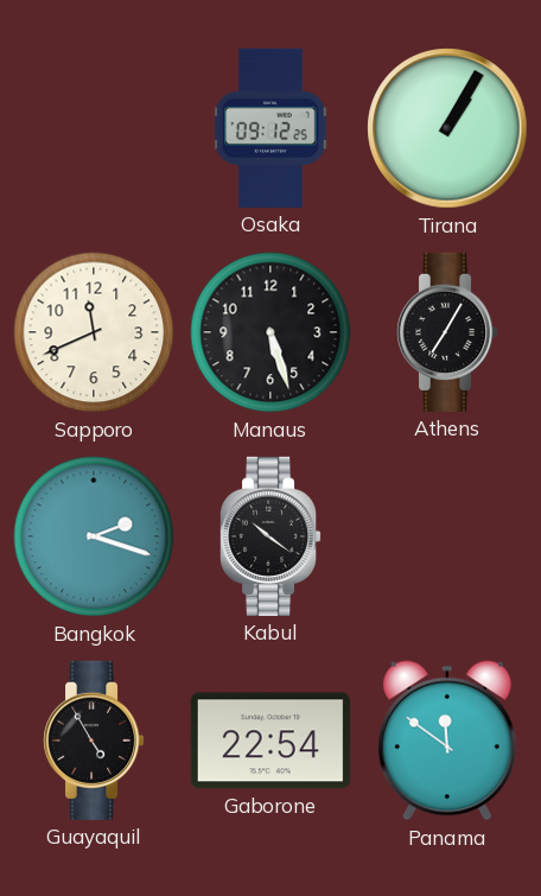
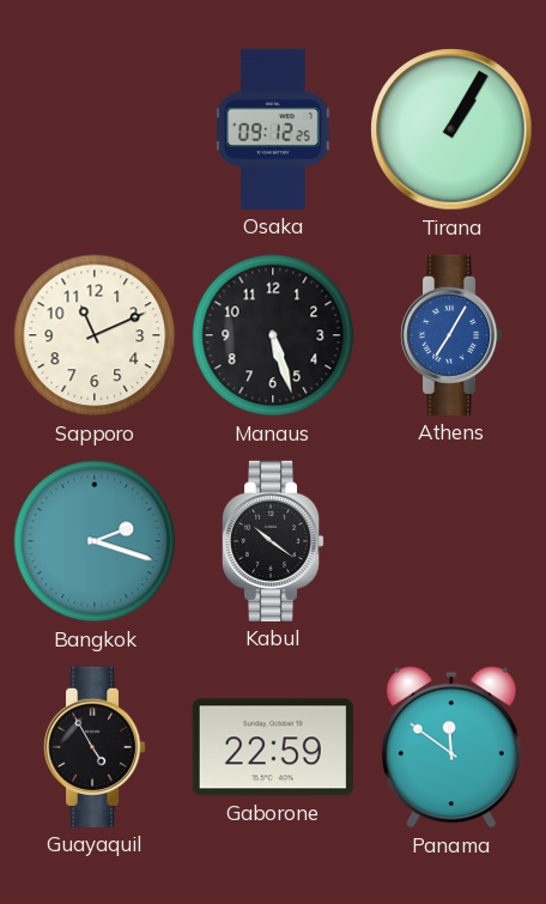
Sapporo: 11:41 -> 11:11 (95, 335)
Athens dial: black -> blue (453, 335)
Gaborone: 22:54 -> 22:59 (273, 747)
